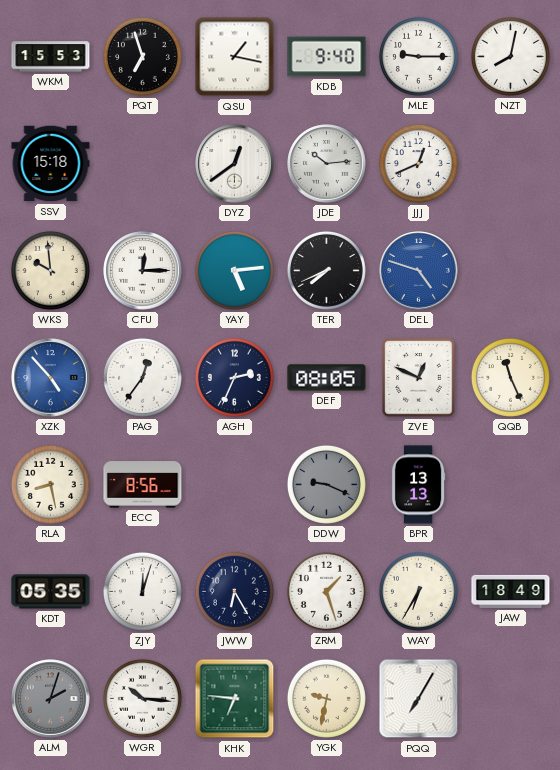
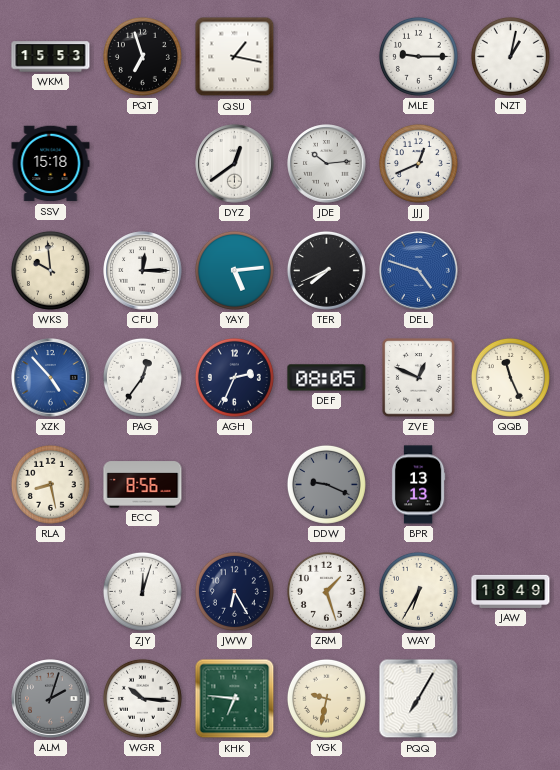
KDB: 9:40 -> none (327, 57)
NZT: 8:02 -> 1:02 (510, 56)
KDT: 05:35 -> none (51, 592)
